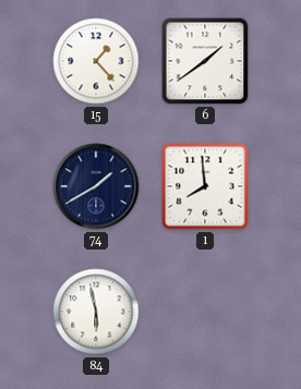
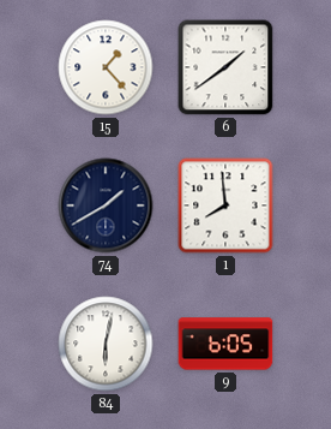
84: 5:58 -> 6:02 (106, 344)
9: none -> 6:05 (225, 344)
